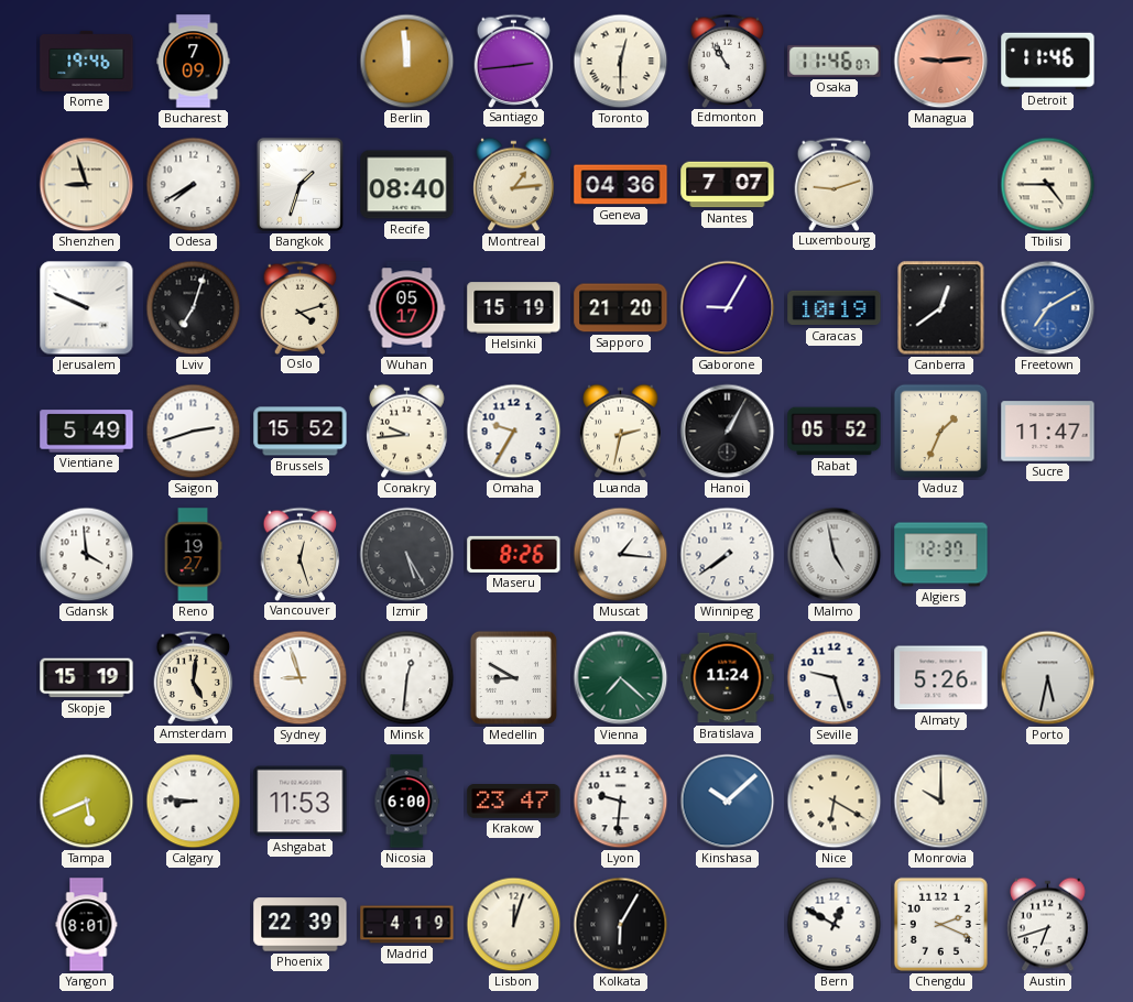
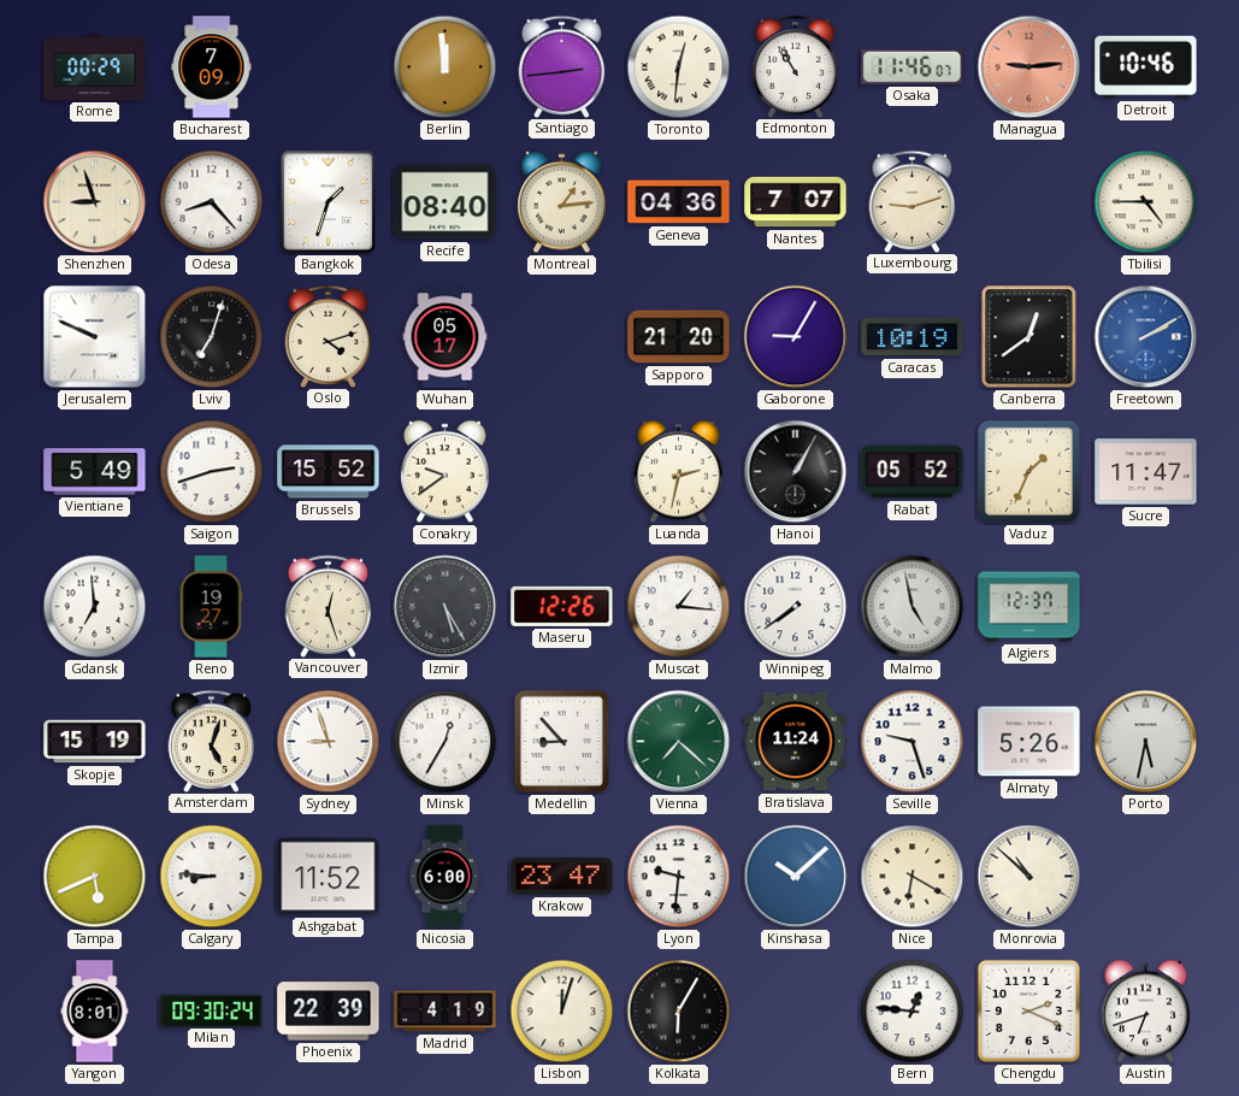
Rome: 19:46 -> 00:29 (95, 66)
Toronto: 12:30 -> 12:31 (679, 67)
Detroit: 11:46 -> 10:46 (1146, 67)
Odesa: 7:40 -> 8:23 (212, 202)
Helsinki: 15:19 -> none (514, 308)
Freetown: 7:10 -> 2:10 (1146, 337)
Conakry: 9:44 -> 9:39 (446, 472)
Omaha: 9:35 -> none (514, 432)
Gdansk: 3:59 -> 6:59 (95, 607)
Maseru: 8:26 -> 12:26 (562, 606)
Amsterdam: 5:01 -> 5:03 (212, 741)
Minsk: 12:31 -> 12:35 (446, 742)
Medellin: 8:50 -> 8:53 (562, 742)
Ashgabat: 11:53 -> 11:52 (329, 877)
Monrovia: 10:00 -> 10:52 (1029, 877)
Milan: none -> 09:30 (212, 1010)
Bern: 12:50 -> 12:46 (913, 1012)
